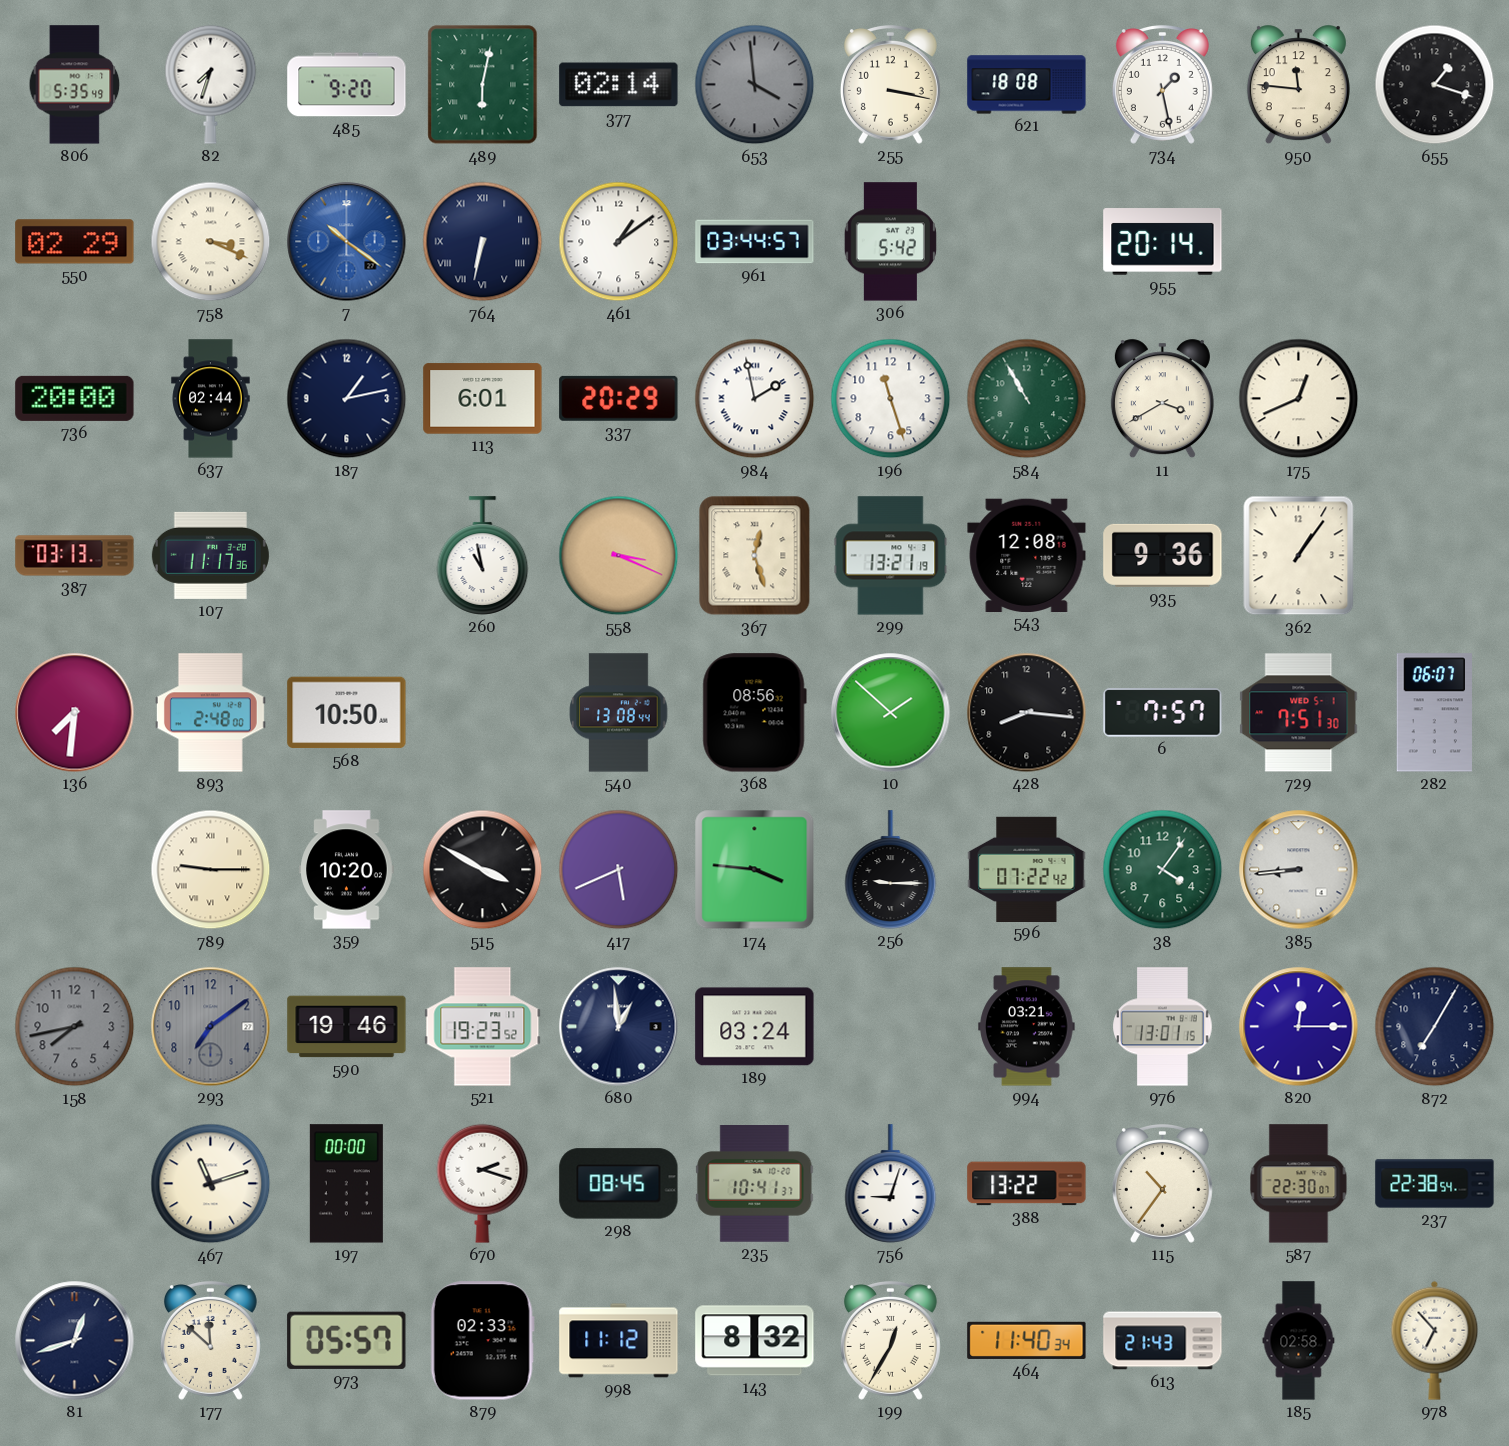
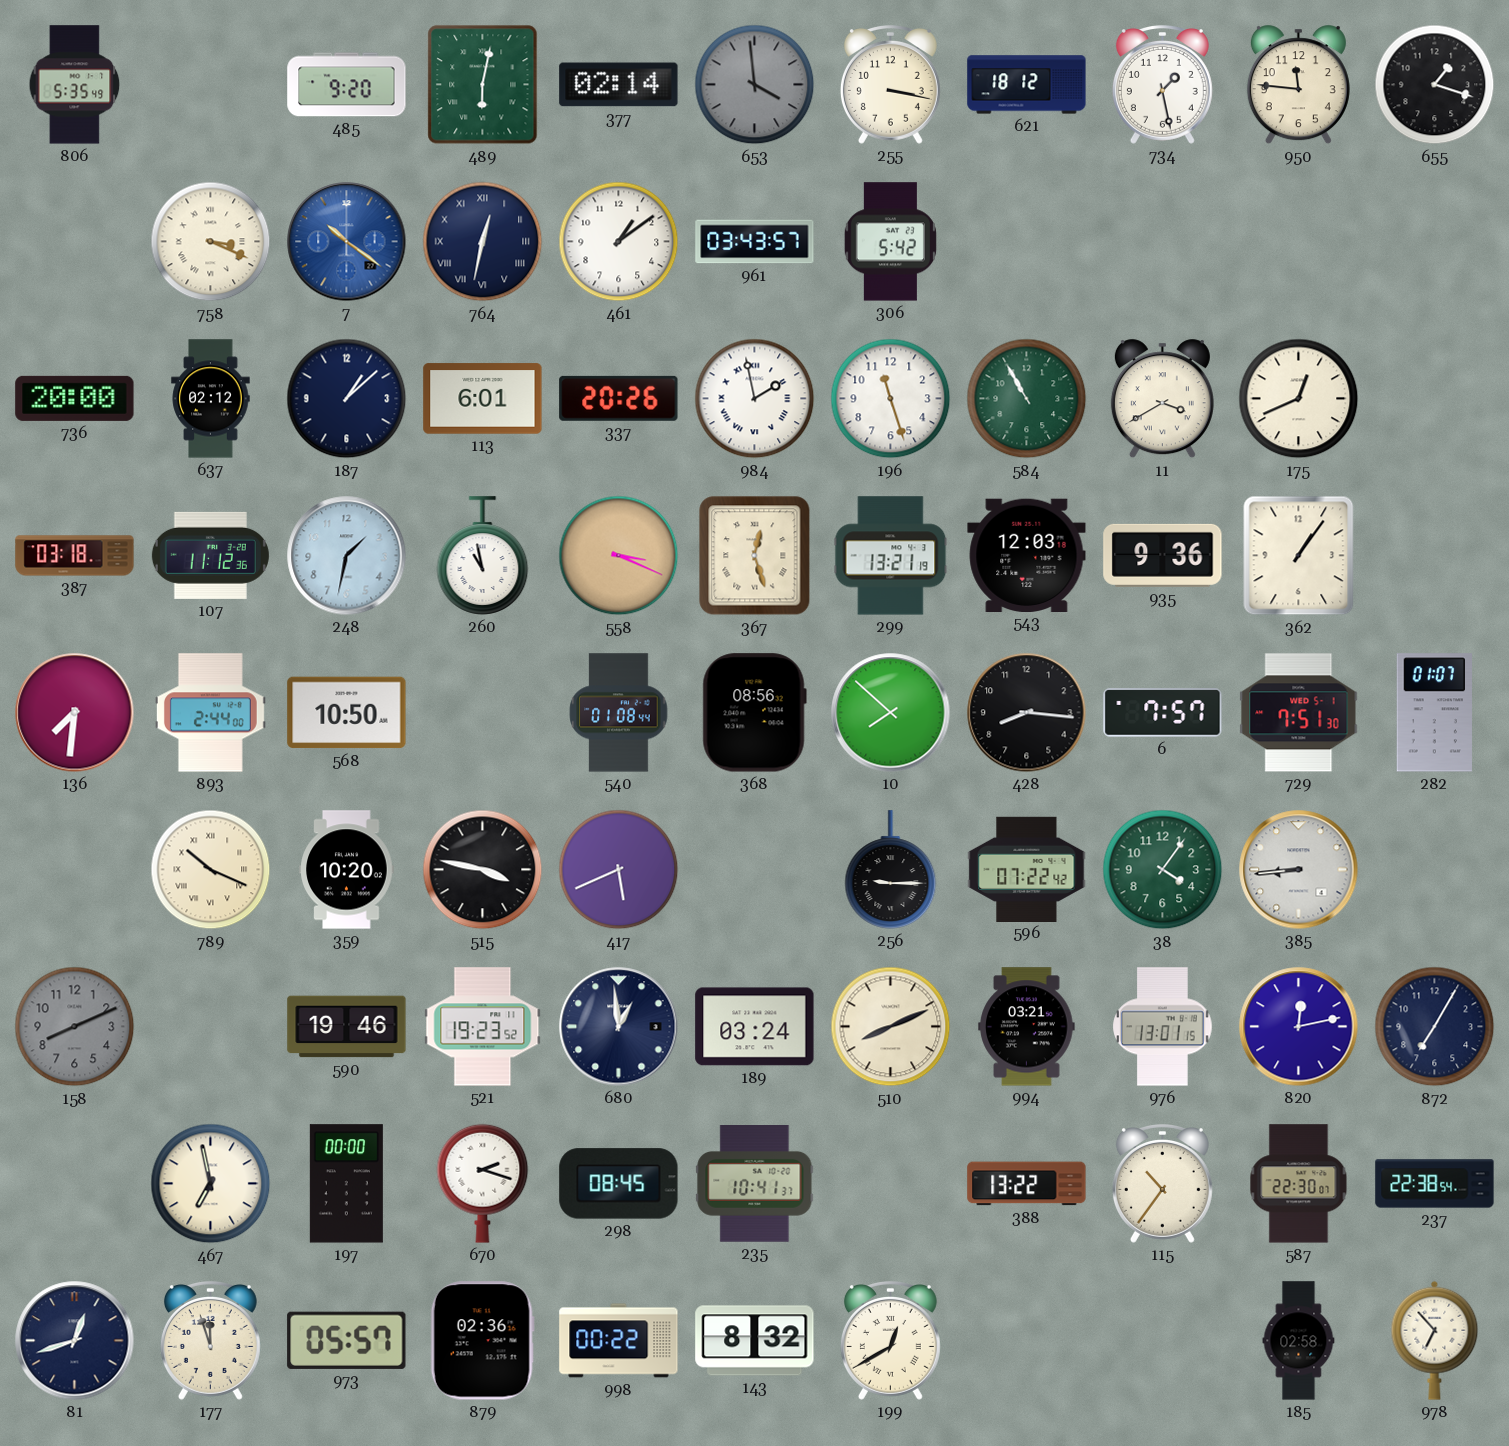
82: 7:33 -> none (211, 84)
621: 18:08 -> 18:12 (1027, 85)
550: 02:29 -> none (75, 242)
764: 6:32 -> 12:32 (483, 242)
961: 03:44 -> 03:43 (755, 242)
955: 20:14 -> none (1163, 242)
637: 02:44 -> 02:12 (211, 399)
187: 1:13 -> 1:08 (347, 399)
337: 20:29 -> 20:26 (619, 398)
387: 03:13 -> 03:18 (75, 556)
107: 11:17 -> 11:12 (210, 555)
248: none -> 1:32 (347, 556)
543: 12:08 -> 12:03 (1027, 555)
893: 2:48 -> 2:44 (210, 713)
540: 13:08 -> 01:08 (619, 713)
10: 1:52 -> 7:52 (891, 713)
282: 06:07 -> 01:07 (1434, 713)
789: 9:15 -> 10:19 (211, 870)
515: 3:50 -> 3:47 (483, 870)
174: 3:46 -> none (755, 870)
158: 7:43 -> 8:11 (75, 1027)
293: 7:09 -> none (211, 1027)
510: none -> 8:11 (891, 1027)
820: 12:15 -> 12:13 (1299, 1027)
467: 11:12 -> 6:58 (211, 1184)
756: 9:03 -> none (891, 1184)
177: 11:52 -> 11:57 (210, 1341)
879: 02:33 -> 02:36 (482, 1341)
998: 11:12 -> 00:22 (619, 1341)
199: 12:35 -> 12:40 (890, 1341)
464: 11:40 -> none (1027, 1340)
613: 21:43 -> none (1163, 1341)
